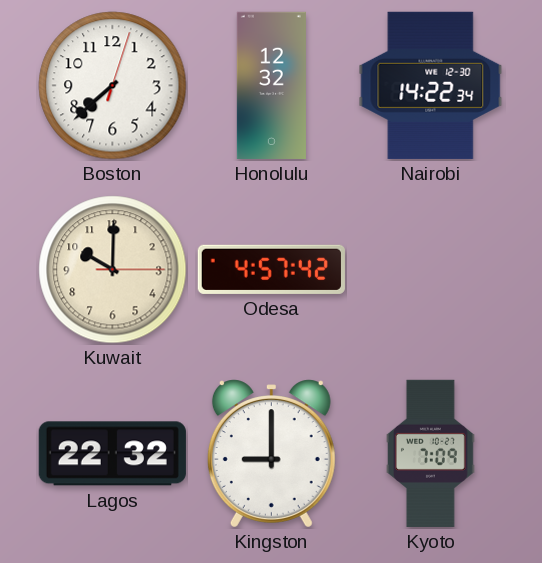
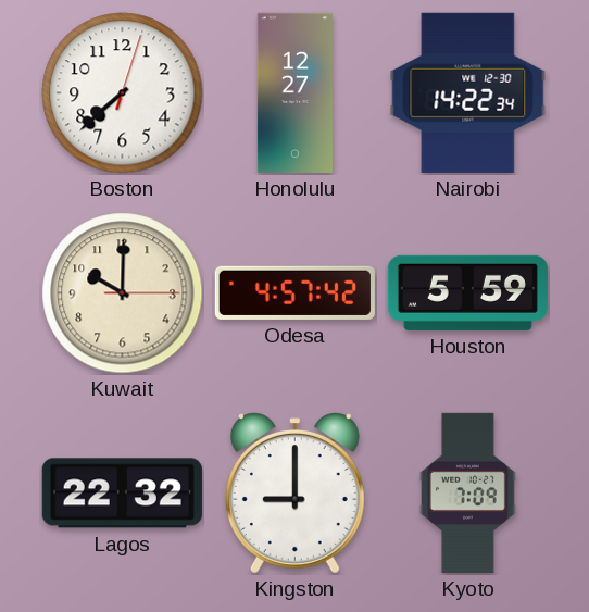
Honolulu: 12:32 -> 12:27 (294, 92)
Houston: none -> 5:59 (467, 292)
